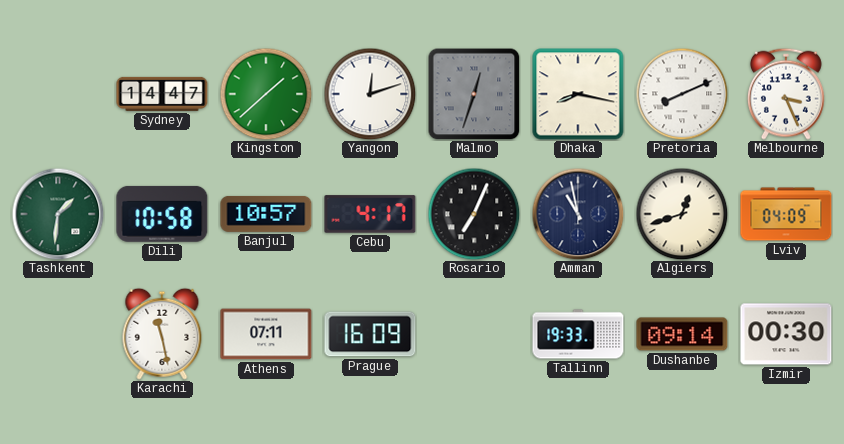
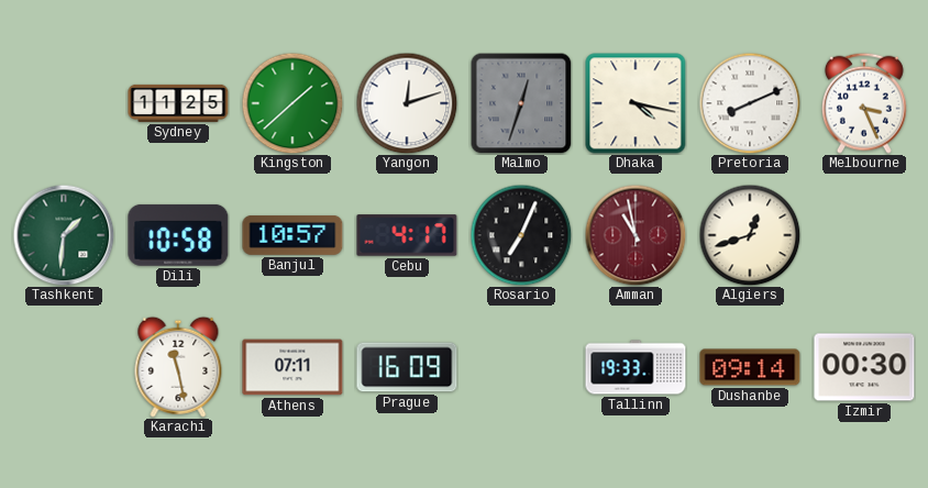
Sydney: 14:47 -> 11:25 (178, 103)
Dhaka: 8:17 -> 4:17 (636, 103)
Amman dial: navy -> burgundy (636, 235)
Lviv: 04:09 -> none (786, 214)
